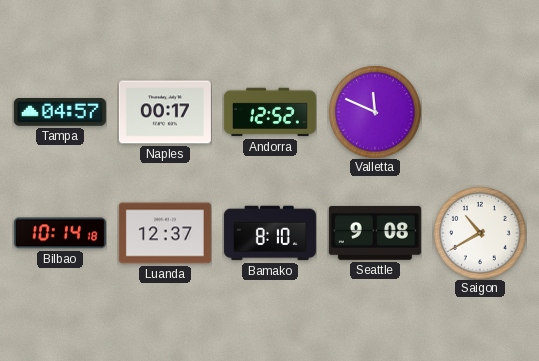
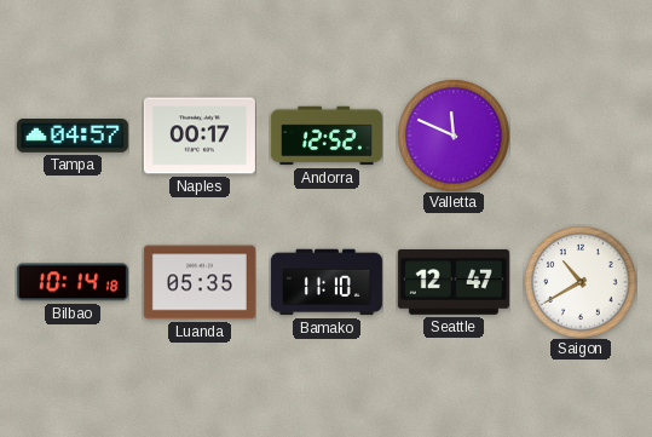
Luanda: 12:37 -> 05:35 (200, 282)
Bamako: 8:10 -> 11:10 (327, 282)
Seattle: 9:08 -> 12:47 (454, 282)
